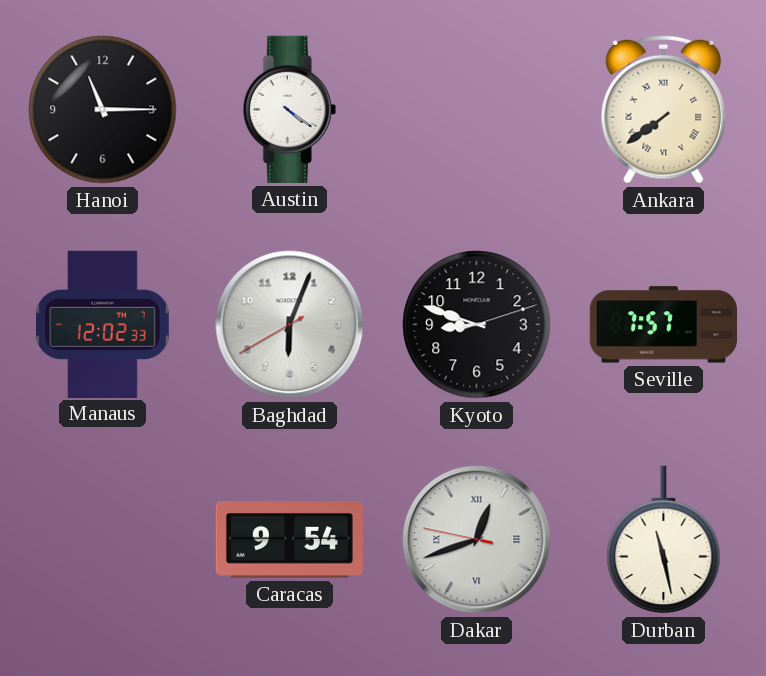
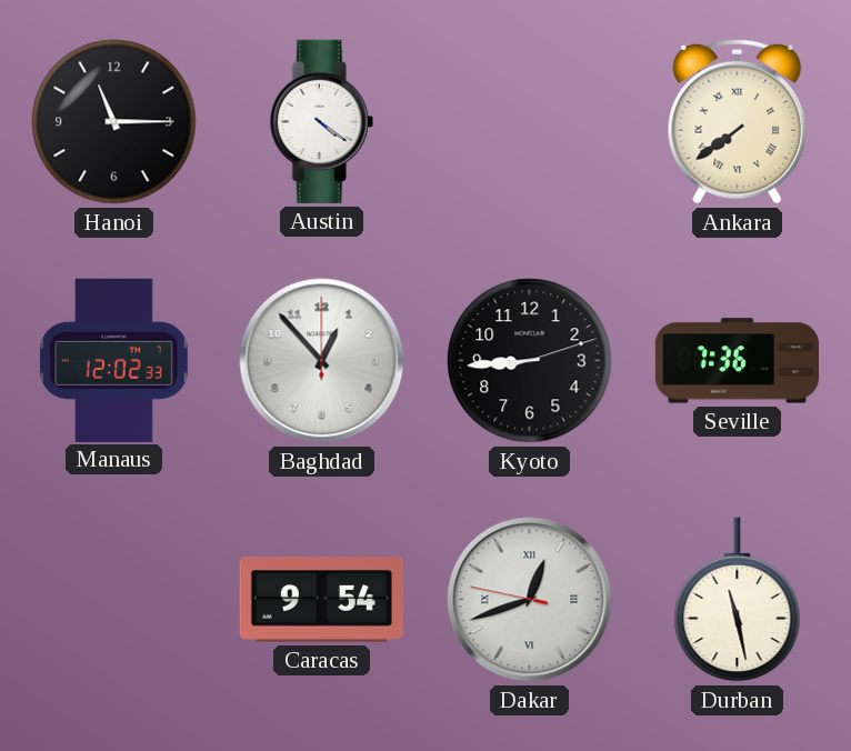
Baghdad: 6:03 -> 12:53 (322, 361)
Kyoto: 8:48 -> 8:44 (530, 361)
Seville: 7:57 -> 7:36 (737, 361)
